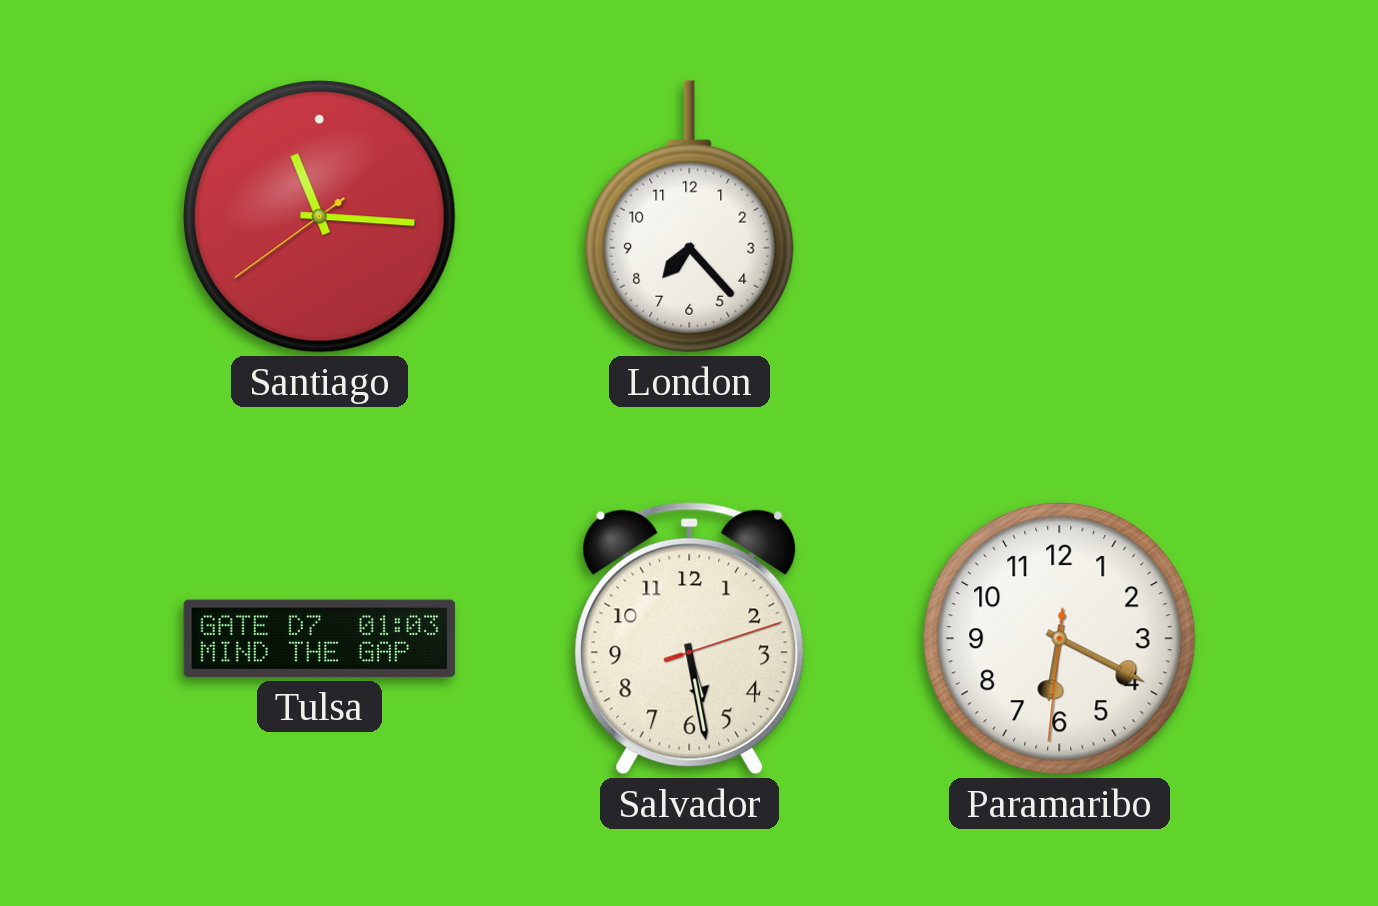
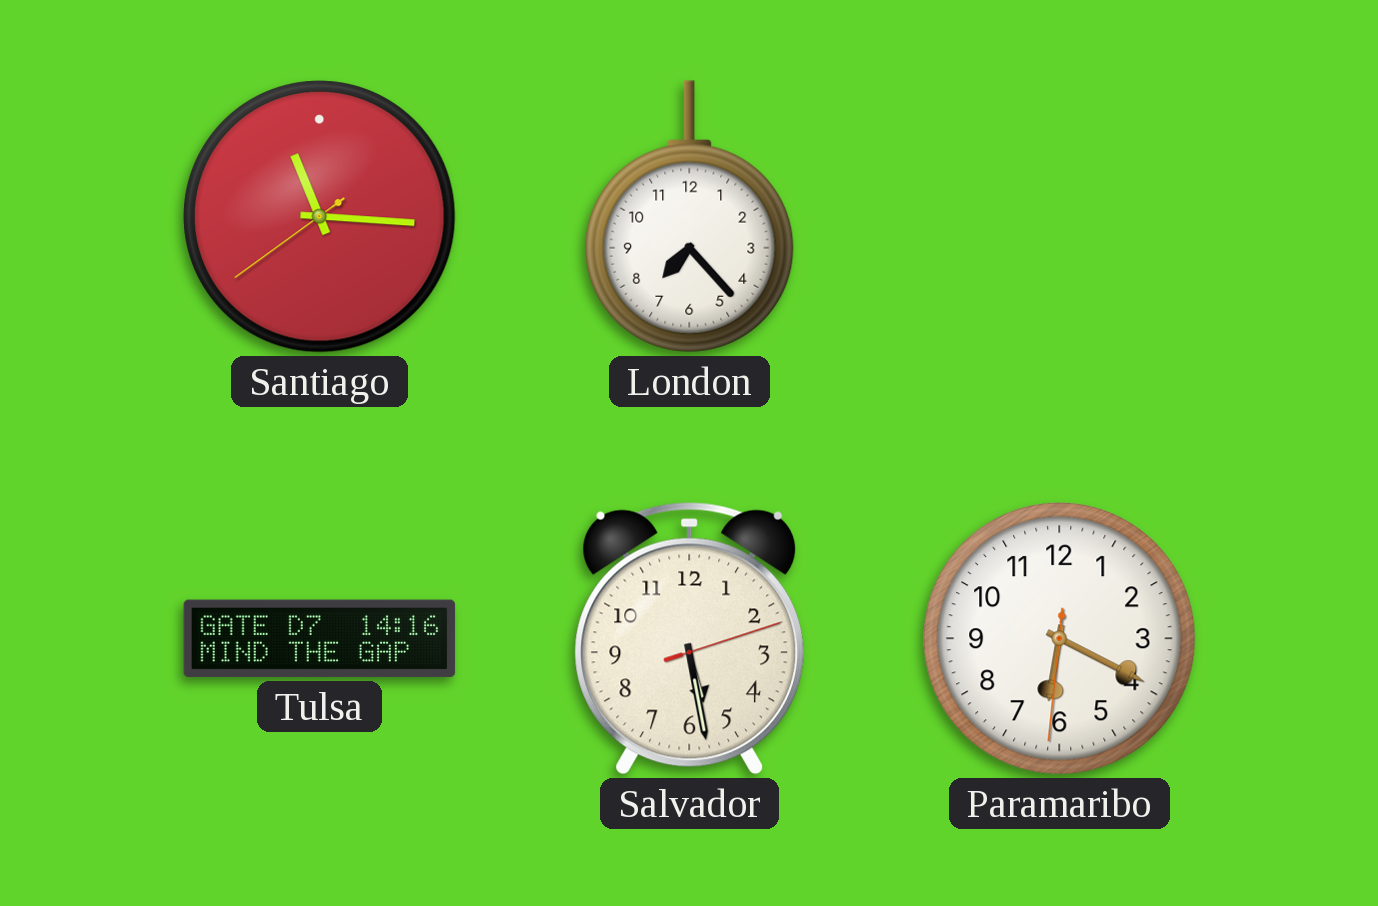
Tulsa: 01:03 -> 14:16 (320, 639)
